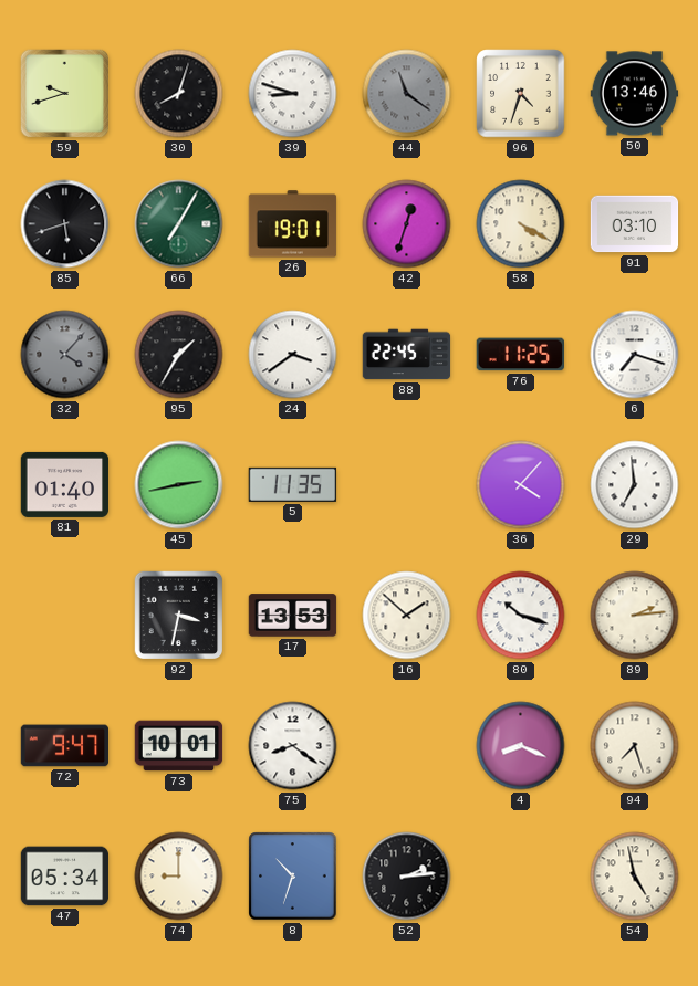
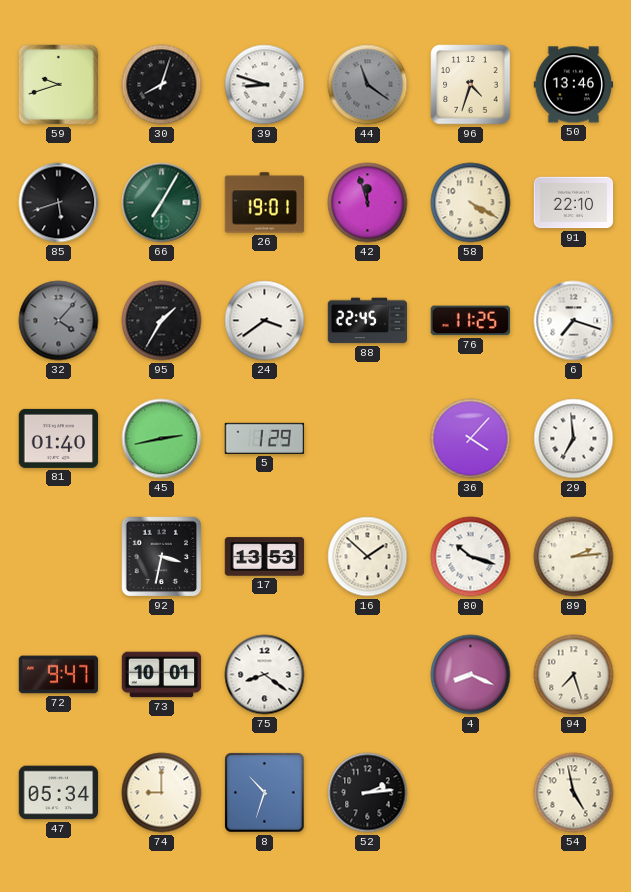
42: 12:33 -> 11:57 (368, 203)
91: 03:10 -> 22:10 (574, 203)
5: 11:35 -> 1:29 (265, 438)
